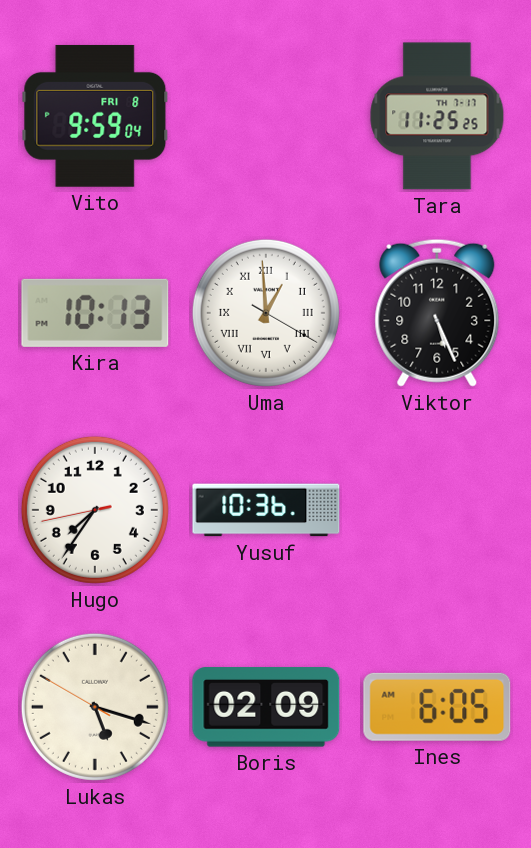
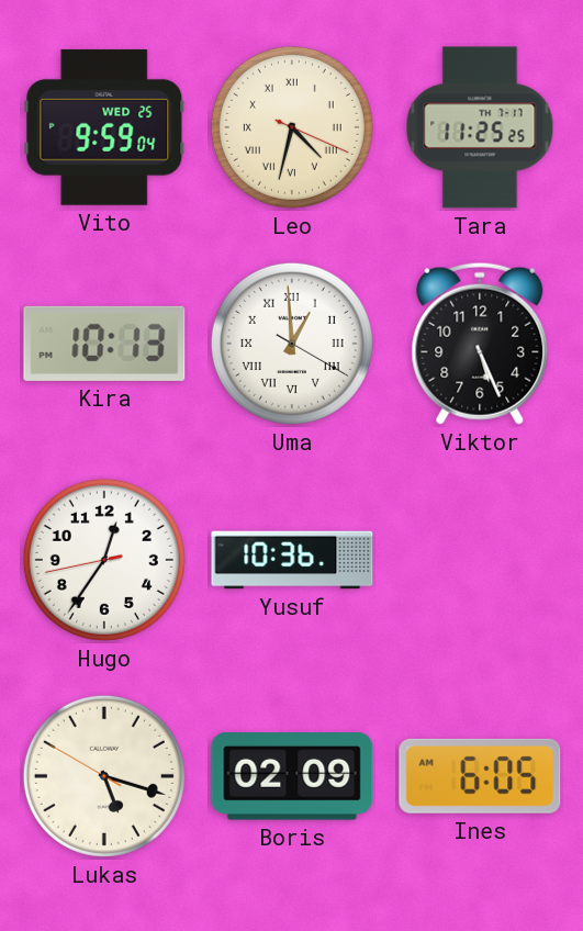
Vito date: FRI 8 -> WED 25 (104, 127)
Leo: none -> 4:32 (292, 127)
Hugo: 7:35 -> 12:35 (104, 560)
